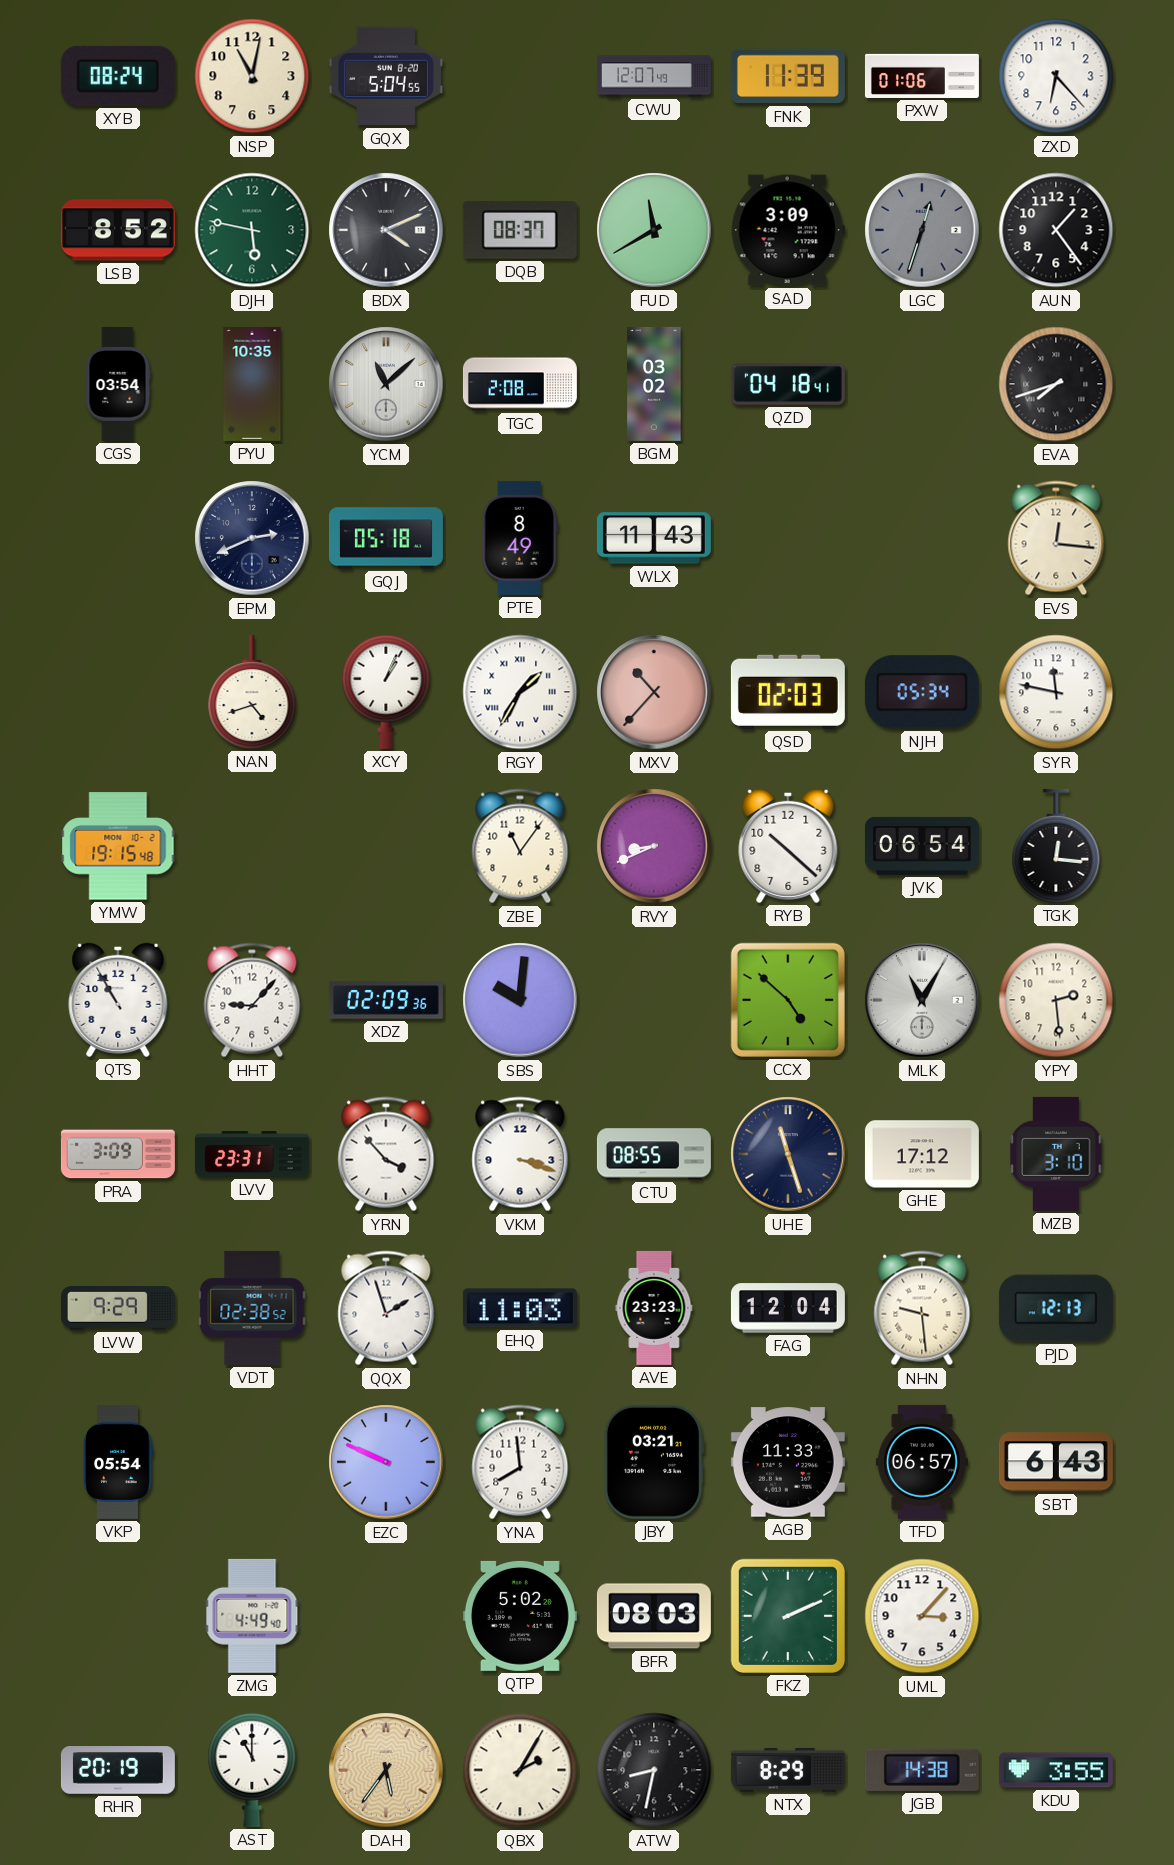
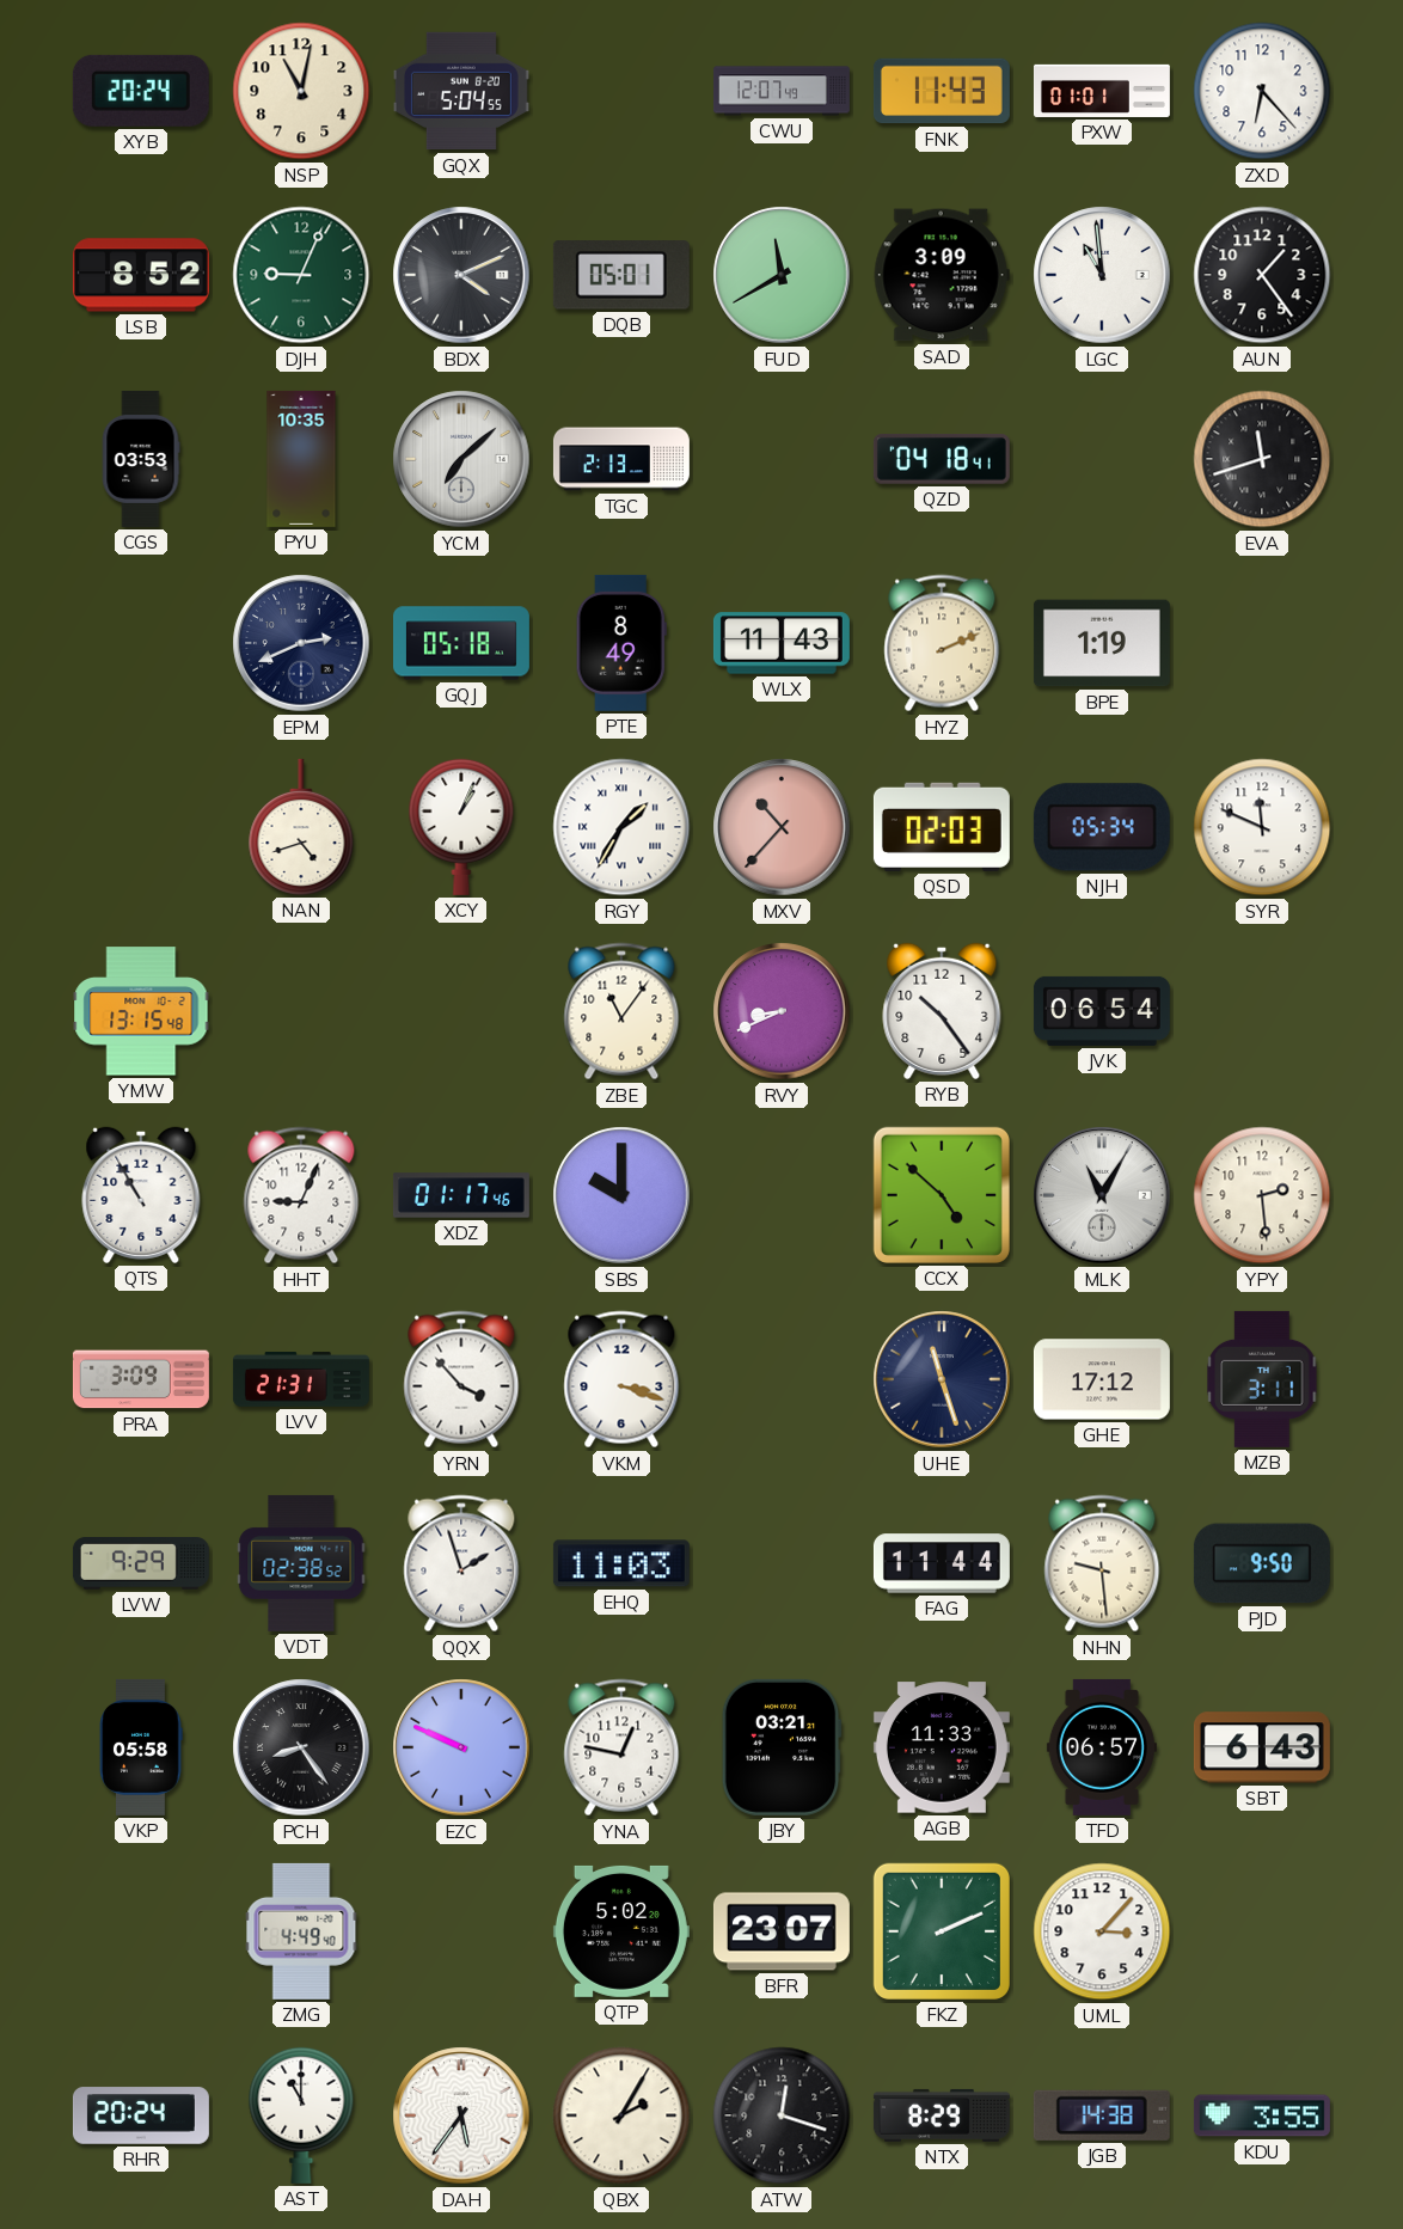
XYB: 08:24 -> 20:24 (141, 91)
FNK: 11:39 -> 11:43 (942, 91)
PXW: 01:06 -> 01:01 (1102, 91)
DJH: 5:47 -> 9:04 (301, 275)
DQB: 08:37 -> 05:01 (621, 275)
LGC: 12:33 -> 10:59 (1102, 275)
LGC dial: grey -> white (1102, 275)
CGS: 03:54 -> 03:53 (141, 459)
YCM: 11:08 -> 7:08 (461, 459)
TGC: 2:08 -> 2:13 (621, 459)
BGM: 03:02 -> none (654, 384)
EVA: 7:42 -> 11:42 (1262, 459)
HYZ: none -> 2:11 (942, 643)
BPE: none -> 1:19 (1102, 643)
EVS: 12:16 -> none (1056, 538)
SYR: 11:47 -> 11:49 (1262, 827)
YMW: 19:15 -> 13:15 (141, 1011)
RYB: 10:22 -> 10:24 (942, 1011)
TGK: 12:16 -> none (1056, 846)
HHT: 9:07 -> 9:04 (301, 1195)
XDZ: 02:09 -> 01:17 (461, 1195)
SBS: 10:01 -> 10:00 (621, 1195)
LVV: 23:31 -> 21:31 (301, 1379)
CTU: 08:55 -> none (654, 1154)
MZB: 3:10 -> 3:11 (1262, 1379)
AVE: 23:23 -> none (654, 1308)
FAG: 12:04 -> 11:44 (942, 1563)
PJD: 12:13 -> 9:50 (1262, 1563)
VKP: 05:54 -> 05:58 (141, 1747)
PCH: none -> 8:24 (301, 1747)
YNA: 7:59 -> 12:47 (621, 1747)
BFR: 08:03 -> 23:07 (782, 1931)
RHR: 20:19 -> 20:24 (141, 2115)
DAH dial: champagne -> white (461, 2115)
ATW: 8:32 -> 12:18 (782, 2115)
